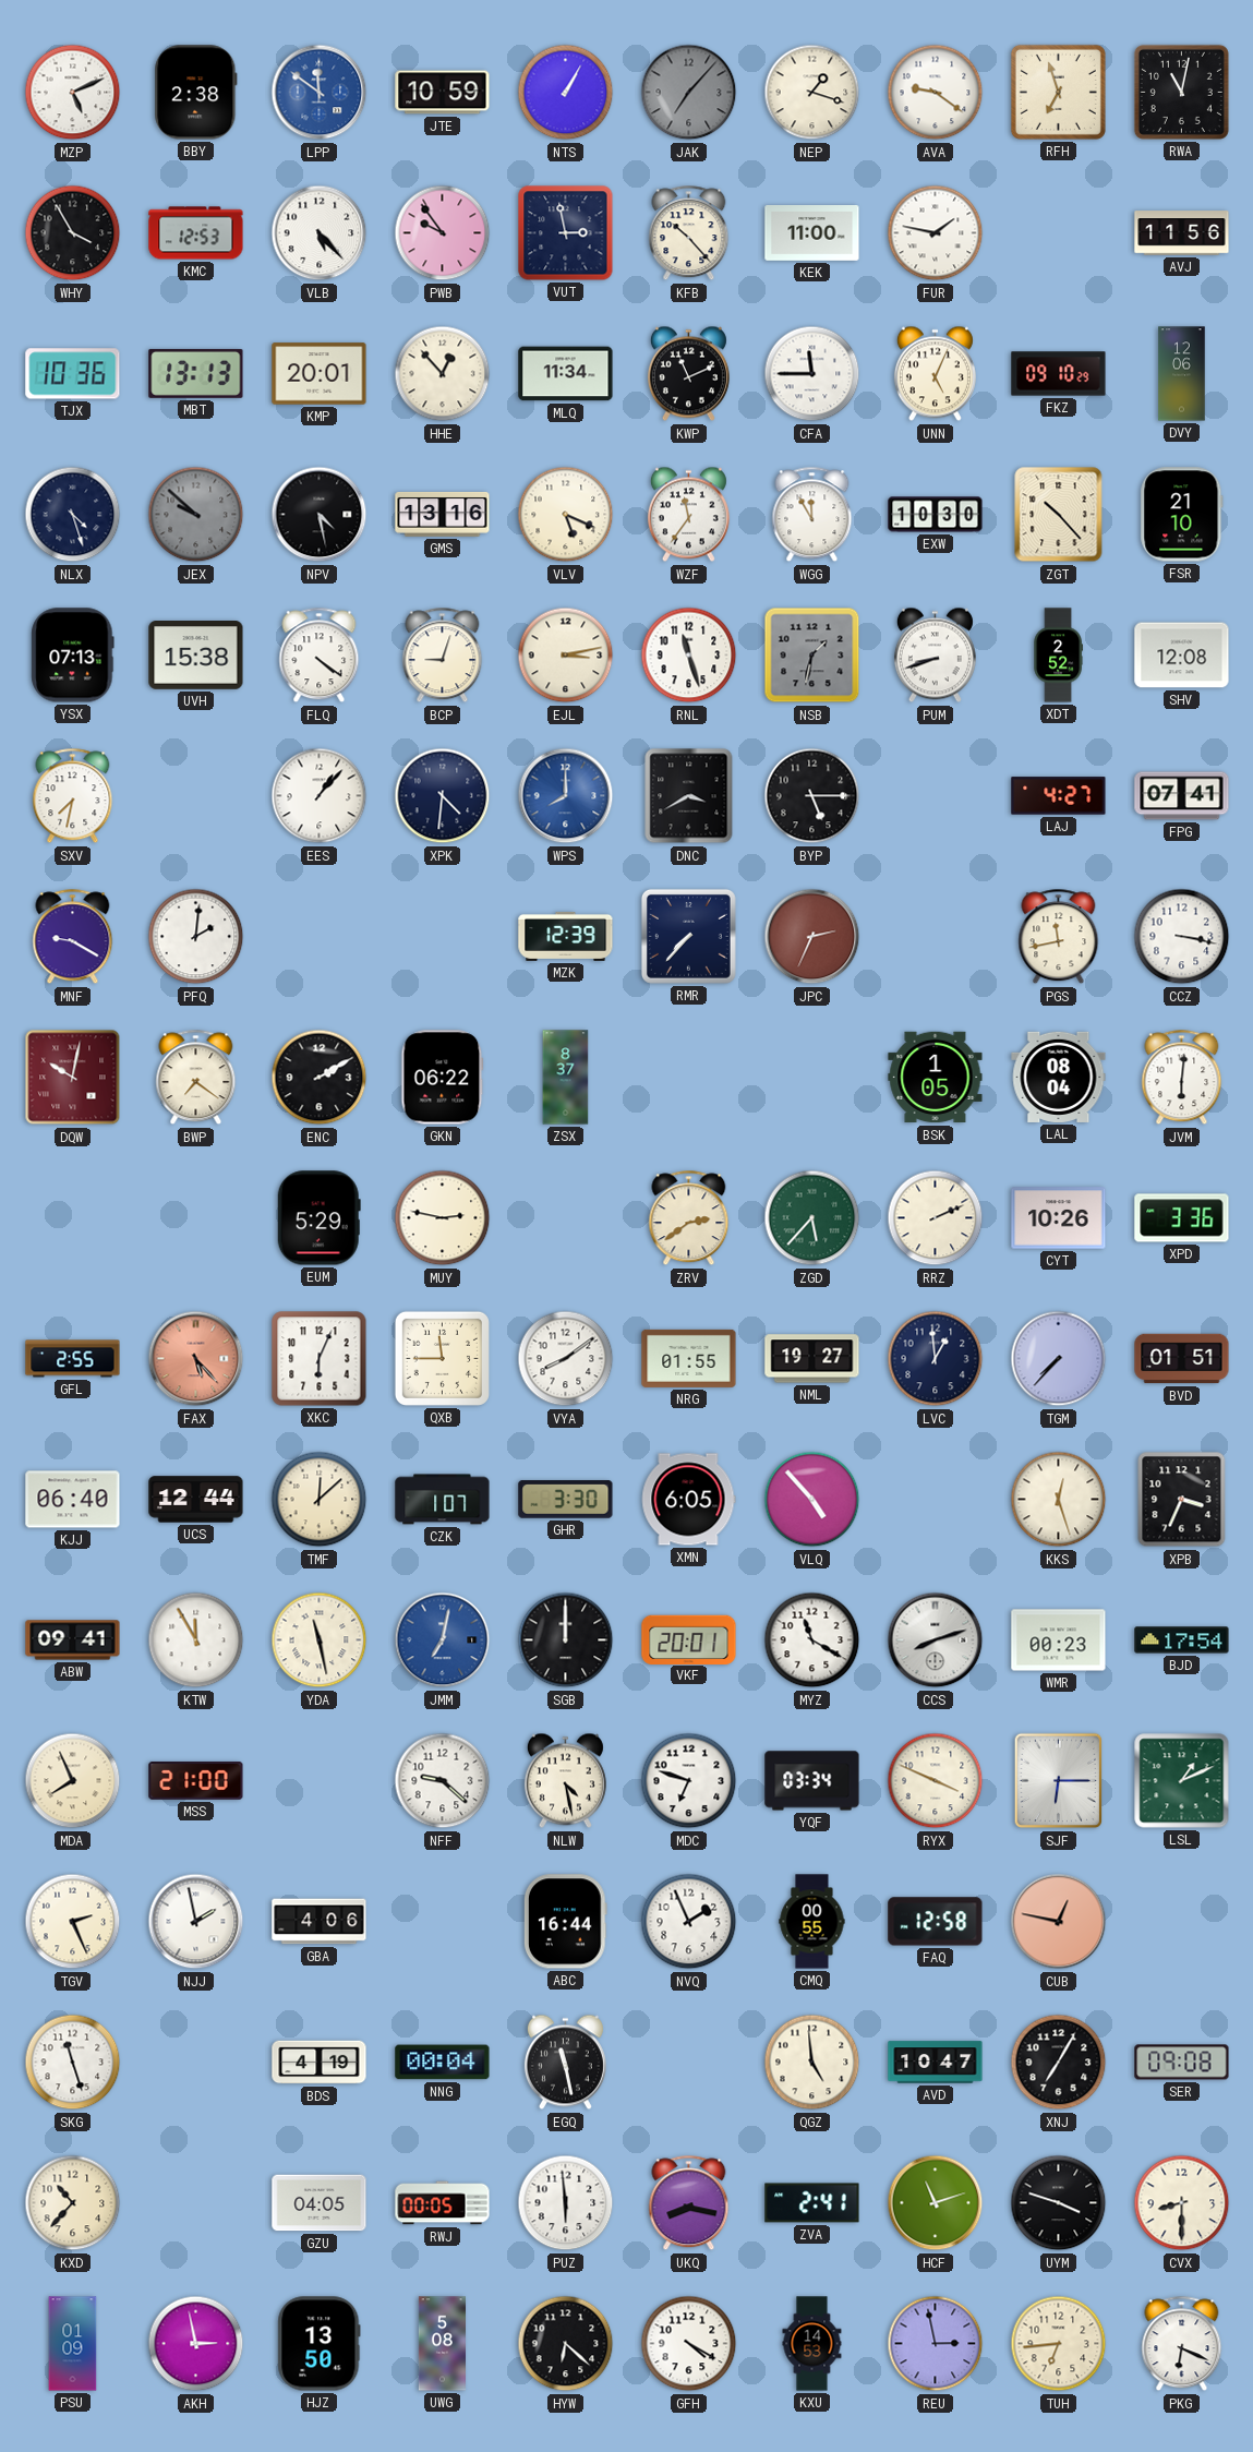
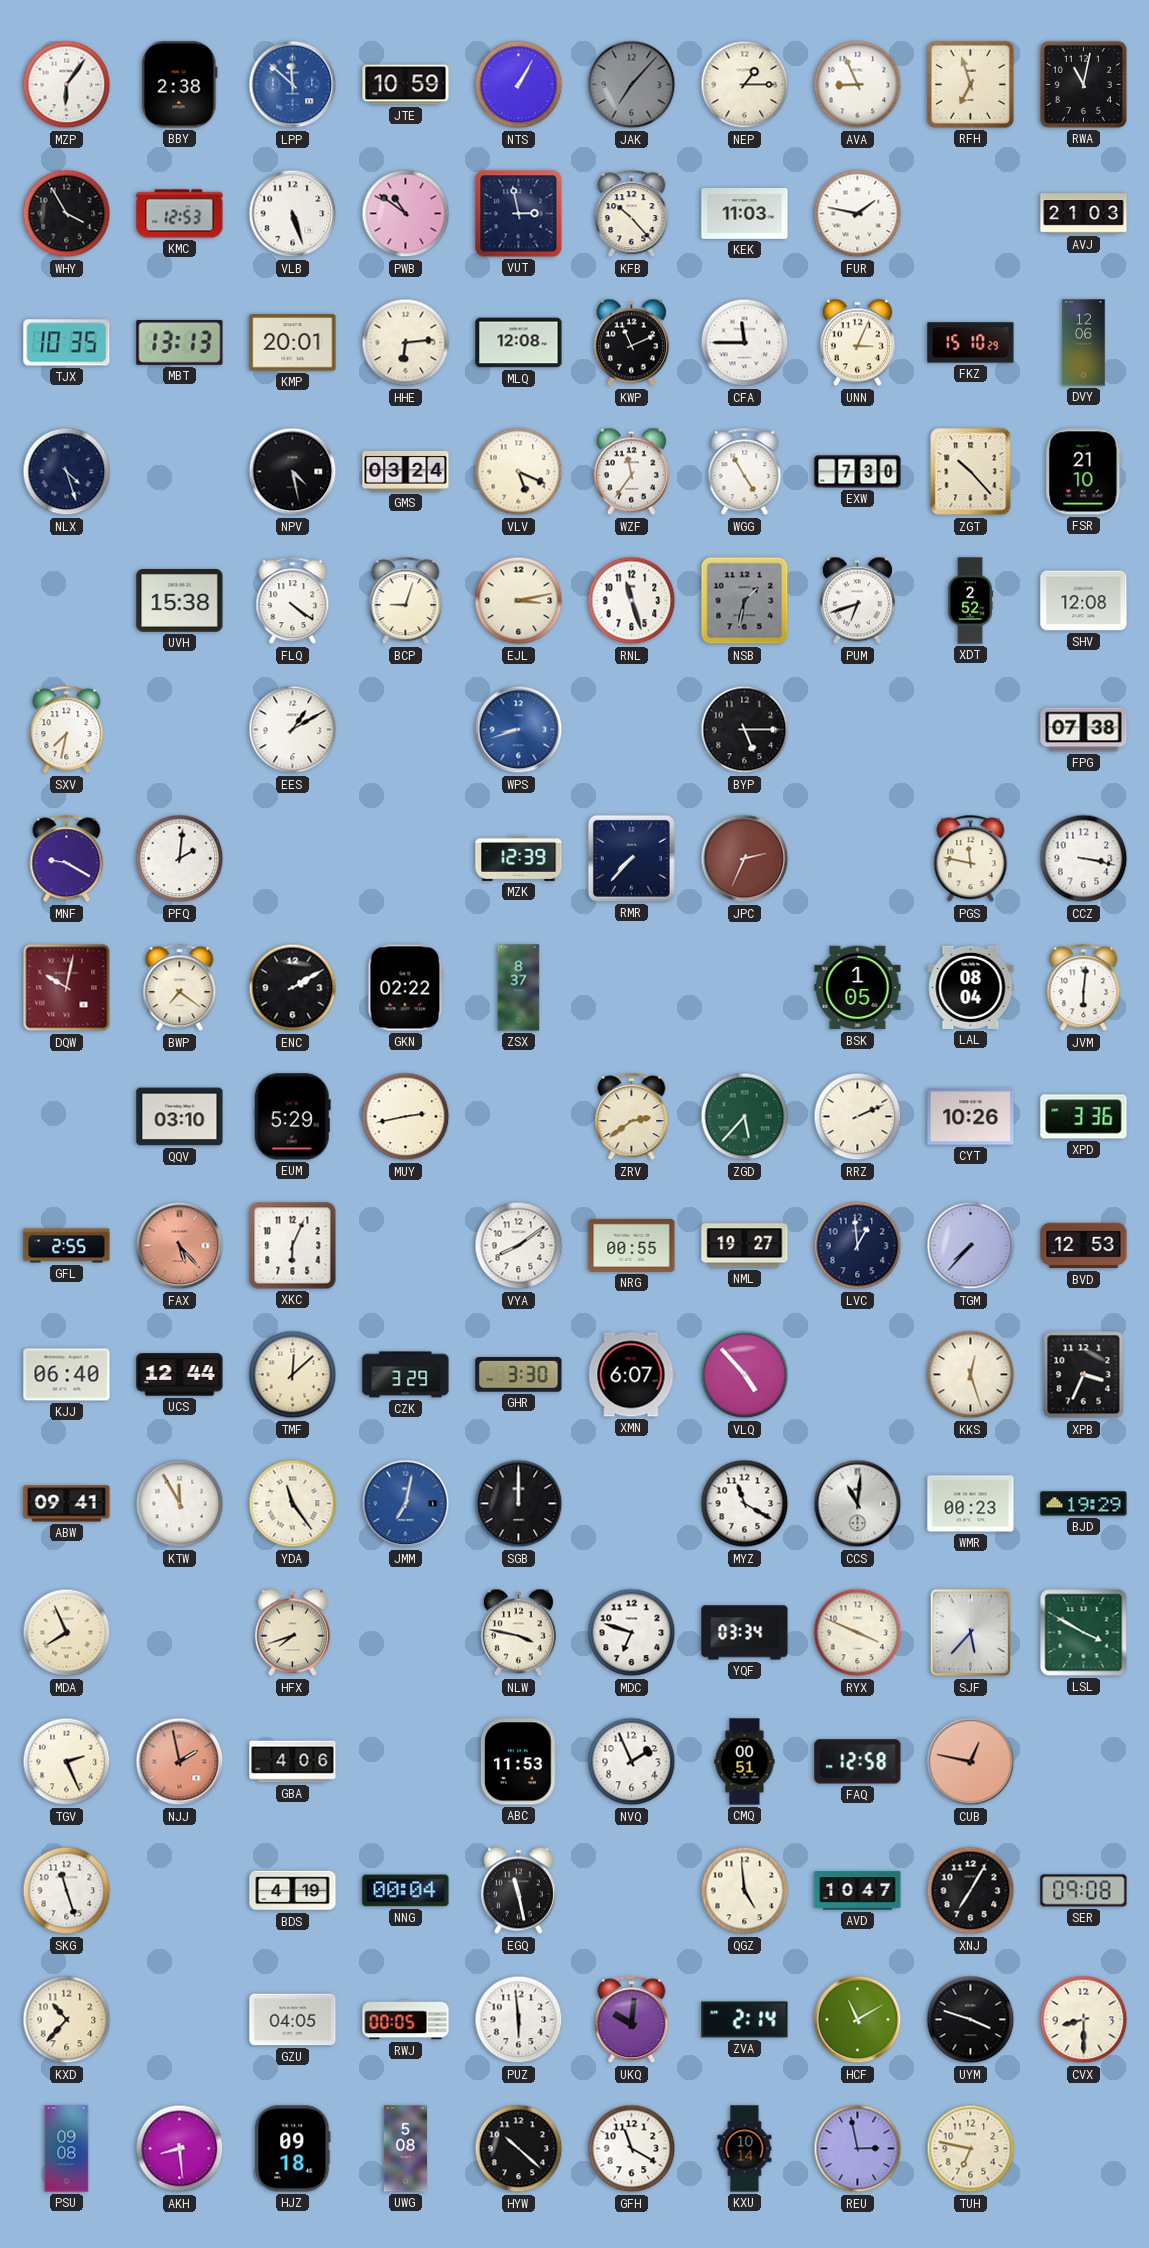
MZP: 5:11 -> 6:06 (67, 85)
LPP: 11:51 -> 11:52 (293, 85)
NEP: 1:18 -> 1:15 (745, 85)
AVA: 9:21 -> 8:56 (858, 85)
VLB: 5:23 -> 5:27 (293, 214)
PWB: 9:54 -> 10:51 (406, 214)
KEK: 11:00 -> 11:03 (745, 214)
AVJ: 11:56 -> 21:03 (1084, 214)
TJX: 10:36 -> 10:35 (67, 343)
HHE: 12:53 -> 6:14 (406, 343)
MLQ: 11:34 -> 12:08 (519, 343)
UNN: 5:04 -> 3:04 (857, 343)
FKZ: 09:10 -> 15:10 (971, 343)
JEX: 9:52 -> none (196, 515)
GMS: 13:16 -> 03:24 (406, 471)
WGG: 11:55 -> 4:55 (745, 472)
EXW: 10:30 -> 7:30 (858, 472)
YSX: 07:13 -> none (73, 656)
PUM: 8:42 -> 6:42 (857, 601)
EES: 1:07 -> 1:10 (293, 730)
XPK: 4:31 -> none (443, 796)
WPS: 8:00 -> 8:42 (519, 730)
DNC: 3:40 -> none (689, 796)
LAJ: 4:27 -> none (1059, 796)
FPG: 07:41 -> 07:38 (1084, 730)
PGS: 11:43 -> 11:47 (971, 859)
GKN: 06:22 -> 02:22 (406, 988)
QQV: none -> 03:10 (180, 1117)
MUY: 2:47 -> 2:43 (406, 1117)
QXB: 11:45 -> none (442, 1358)
NRG: 01:55 -> 00:55 (632, 1245)
BVD: 01:51 -> 12:53 (1084, 1246)
CZK: 1:07 -> 3:29 (406, 1375)
XMN: 6:05 -> 6:07 (631, 1375)
YDA: 11:28 -> 11:24 (293, 1504)
VKF: 20:01 -> none (689, 1639)
CCS: 8:12 -> 11:01 (858, 1504)
BJD: 17:54 -> 19:29 (1084, 1504)
MSS: 21:00 -> none (196, 1781)
HFX: none -> 7:42 (292, 1633)
NFF: 9:22 -> none (443, 1781)
NLW: 4:28 -> 3:47 (518, 1633)
SJF: 6:15 -> 5:37 (970, 1633)
LSL: 1:11 -> 3:50 (1084, 1633)
NJJ dial: white -> salmon (180, 1762)
ABC: 16:44 -> 11:53 (518, 1762)
CMQ: 00:55 -> 00:51 (745, 1762)
UKQ: 8:17 -> 10:01 (632, 2020)
ZVA: 2:41 -> 2:14 (745, 2020)
HCF: 11:12 -> 11:10 (858, 2020)
PSU: 01:09 -> 09:08 (67, 2149)
AKH: 2:58 -> 8:29 (180, 2149)
HJZ: 13:50 -> 09:18 (293, 2149)
HYW: 6:22 -> 10:22 (519, 2149)
GFH: 4:20 -> 11:20 (632, 2149)
KXU: 14:53 -> 10:14 (745, 2149)
TUH: 6:44 -> 6:47 (971, 2149)
PKG: 6:19 -> none (1182, 2344)
